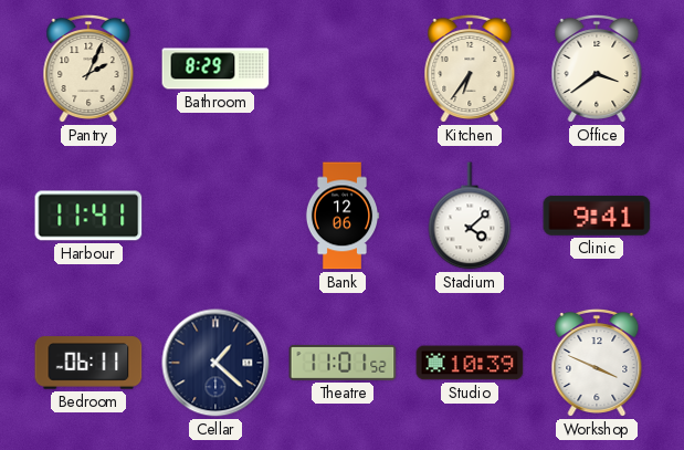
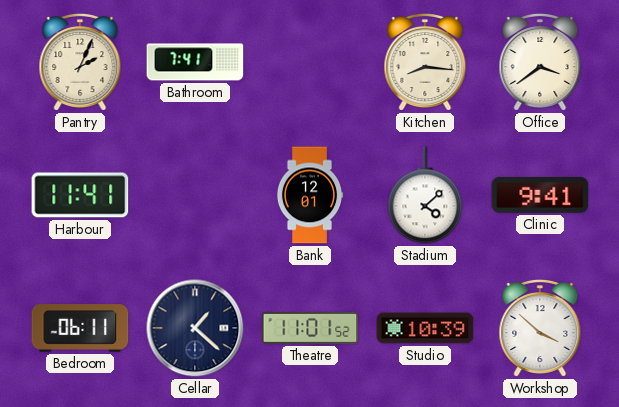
Bathroom: 8:29 -> 7:41 (195, 62)
Kitchen: 6:36 -> 8:16 (425, 62)
Bank: 12:06 -> 12:01 (310, 195)
Workshop: 3:49 -> 3:52 (540, 328)
